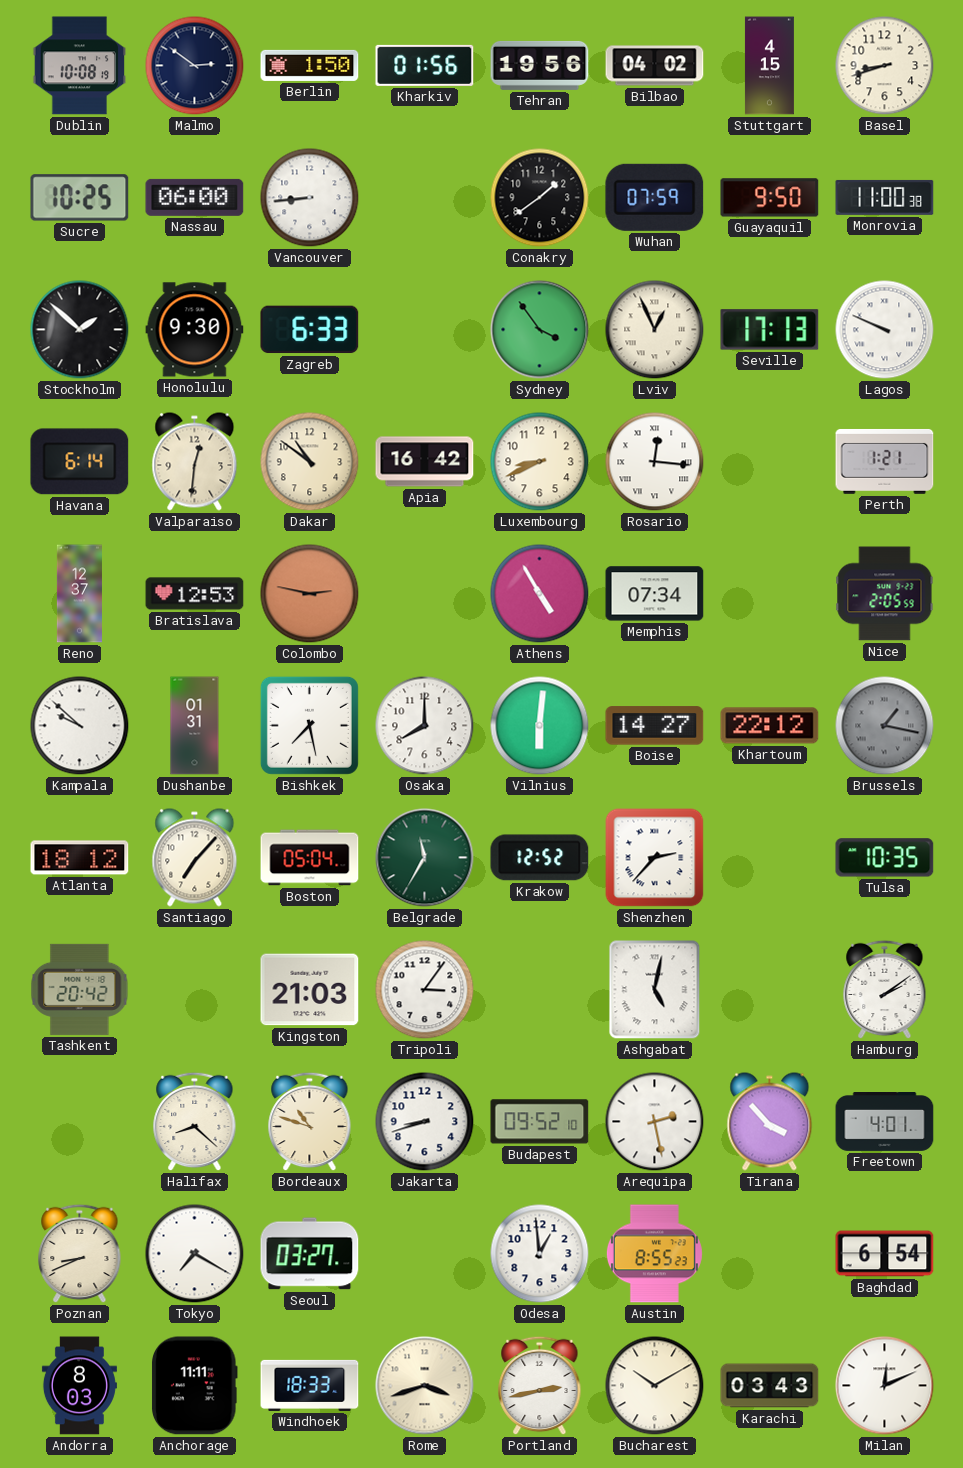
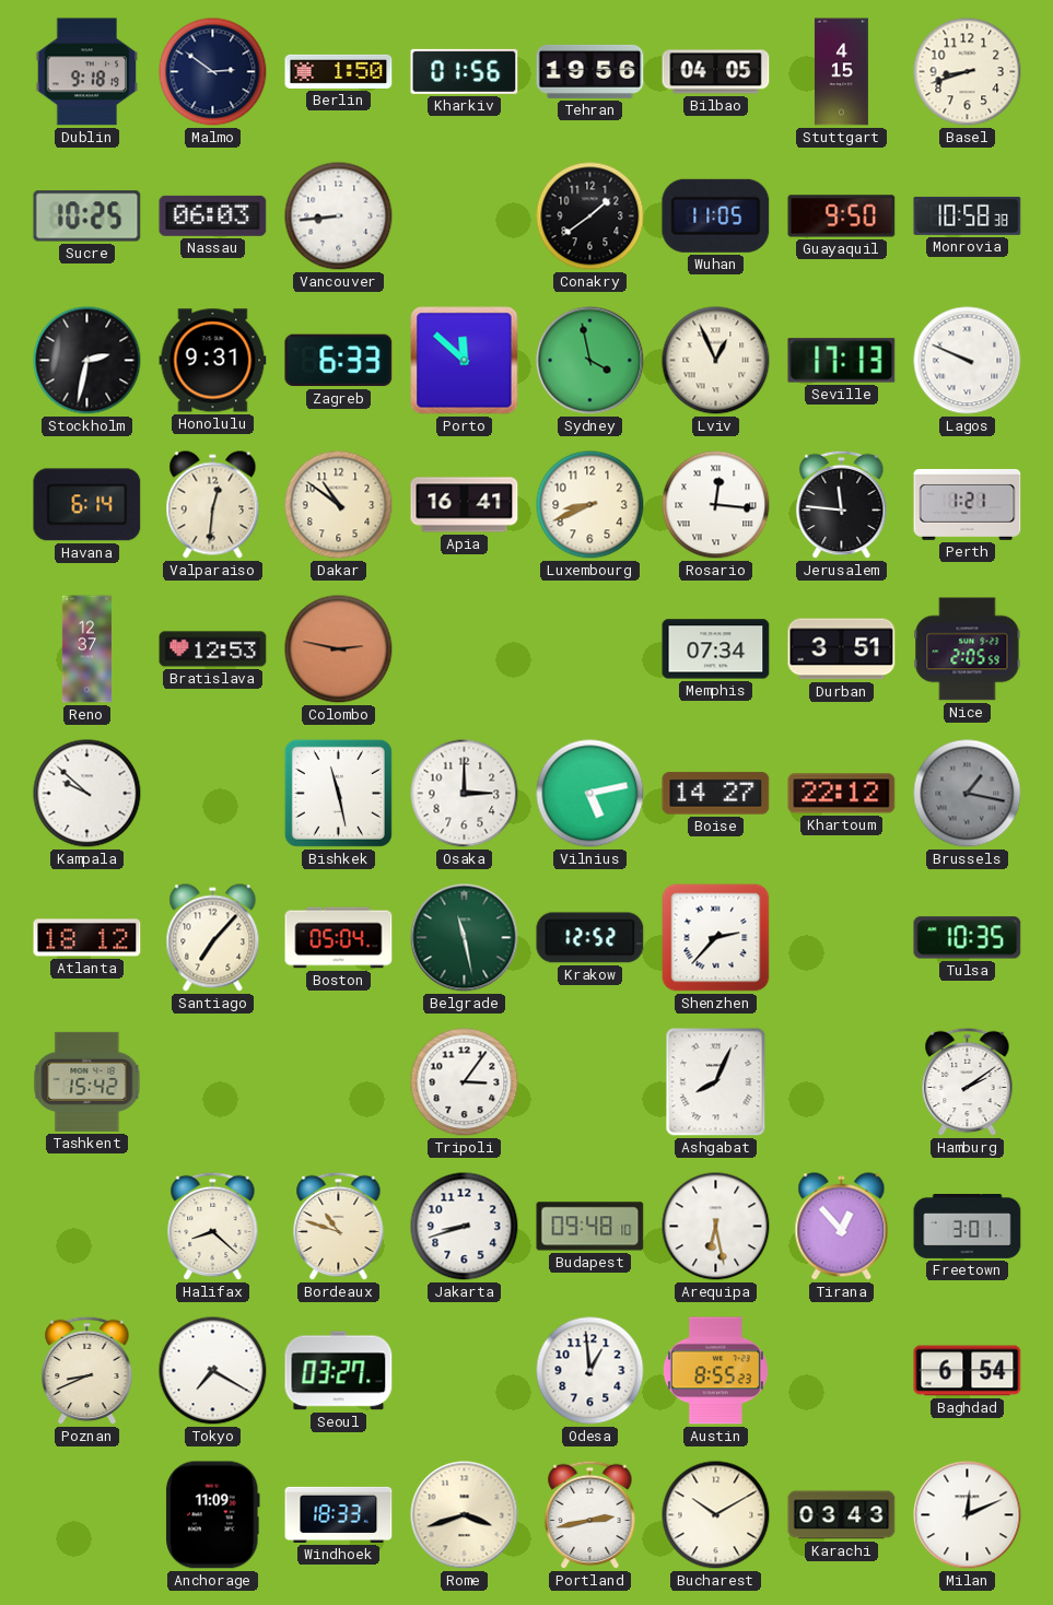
Dublin: 10:08 -> 9:18 (87, 72)
Bilbao: 04:02 -> 04:05 (716, 72)
Nassau: 06:00 -> 06:03 (213, 215)
Wuhan: 07:59 -> 11:05 (716, 215)
Monrovia: 11:00 -> 10:58 (968, 215)
Stockholm: 1:52 -> 2:32 (87, 361)
Honolulu: 9:30 -> 9:31 (213, 361)
Porto: none -> 11:52 (465, 361)
Sydney: 3:54 -> 3:58 (590, 361)
Apia: 16:42 -> 16:41 (465, 505)
Jerusalem: none -> 11:46 (842, 505)
Athens: 4:55 -> none (540, 594)
Durban: none -> 3:51 (842, 649)
Dushanbe: 01:31 -> none (195, 726)
Bishkek: 7:28 -> 11:28 (338, 793)
Osaka: 8:00 -> 3:00 (465, 794)
Vilnius: 6:01 -> 5:13 (590, 794)
Belgrade: 11:35 -> 11:28 (465, 938)
Tashkent: 20:42 -> 15:42 (87, 1081)
Kingston: 21:03 -> none (310, 990)
Ashgabat: 5:02 -> 8:04 (716, 1082)
Budapest: 09:52 -> 09:48 (590, 1227)
Arequipa: 2:28 -> 6:28 (716, 1227)
Tirana: 3:53 -> 12:53 (842, 1227)
Freetown: 4:01 -> 3:01 (968, 1227)
Andorra: 8:03 -> none (79, 1386)
Anchorage: 11:11 -> 11:09 (213, 1515)
